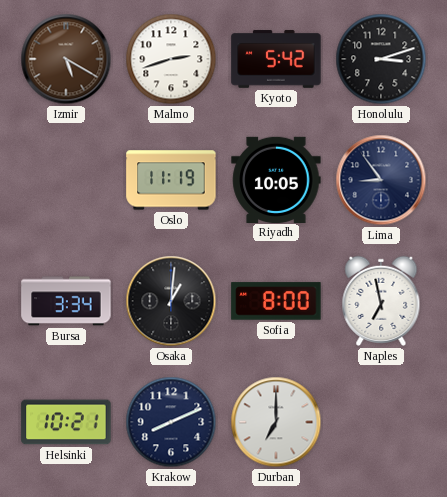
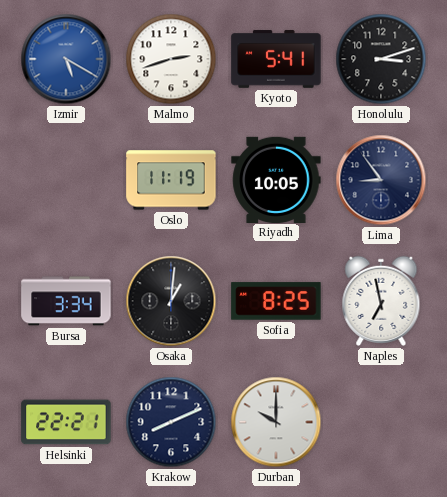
Izmir dial: brown -> blue (66, 59)
Kyoto: 5:42 -> 5:41 (276, 59)
Sofia: 8:00 -> 8:25 (276, 301)
Helsinki: 10:21 -> 22:21 (66, 422)
Durban: 7:00 -> 10:00 (276, 422)
